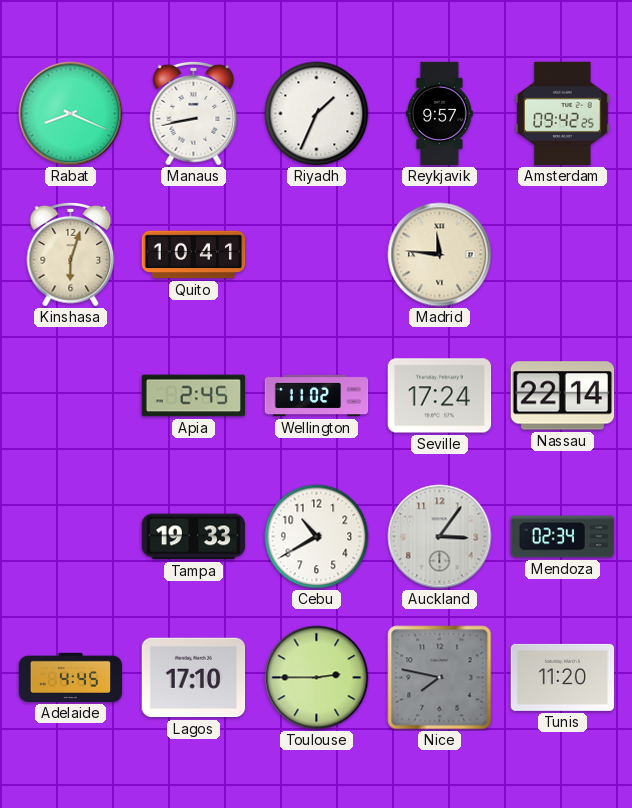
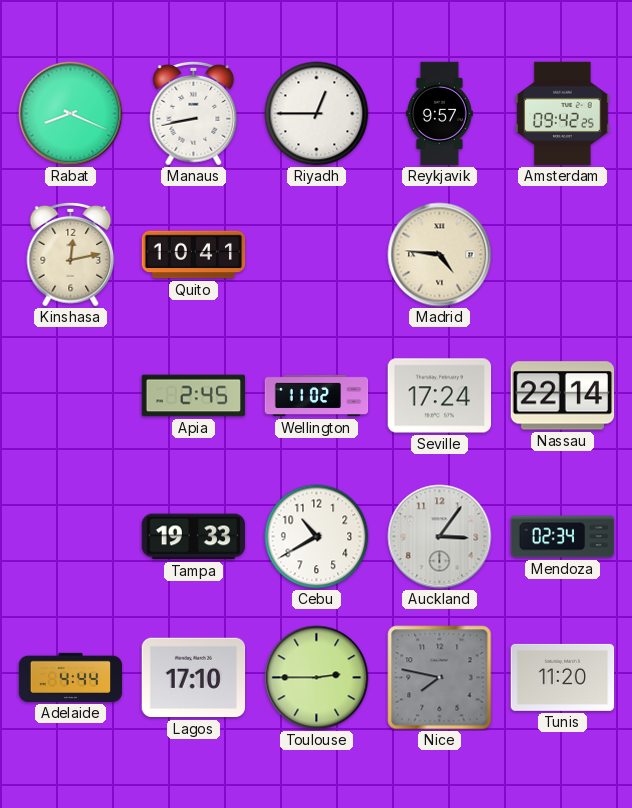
Riyadh: 1:34 -> 12:45 (317, 114)
Kinshasa: 6:03 -> 12:13 (71, 254)
Madrid: 11:46 -> 4:46 (440, 255)
Adelaide: 4:45 -> 4:44 (71, 677)
